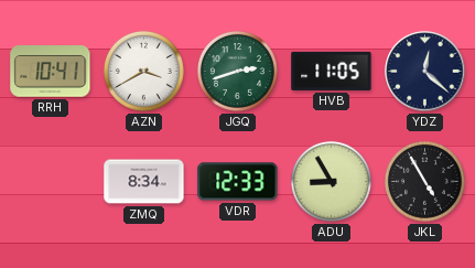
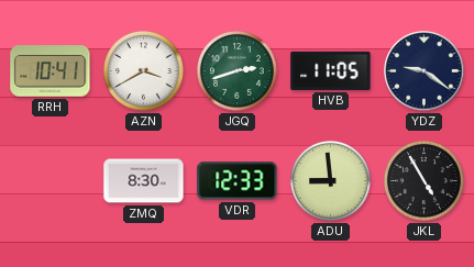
YDZ: 12:22 -> 9:21 (425, 71)
ZMQ: 8:34 -> 8:30 (144, 181)
ADU: 8:55 -> 8:59 (330, 180)
